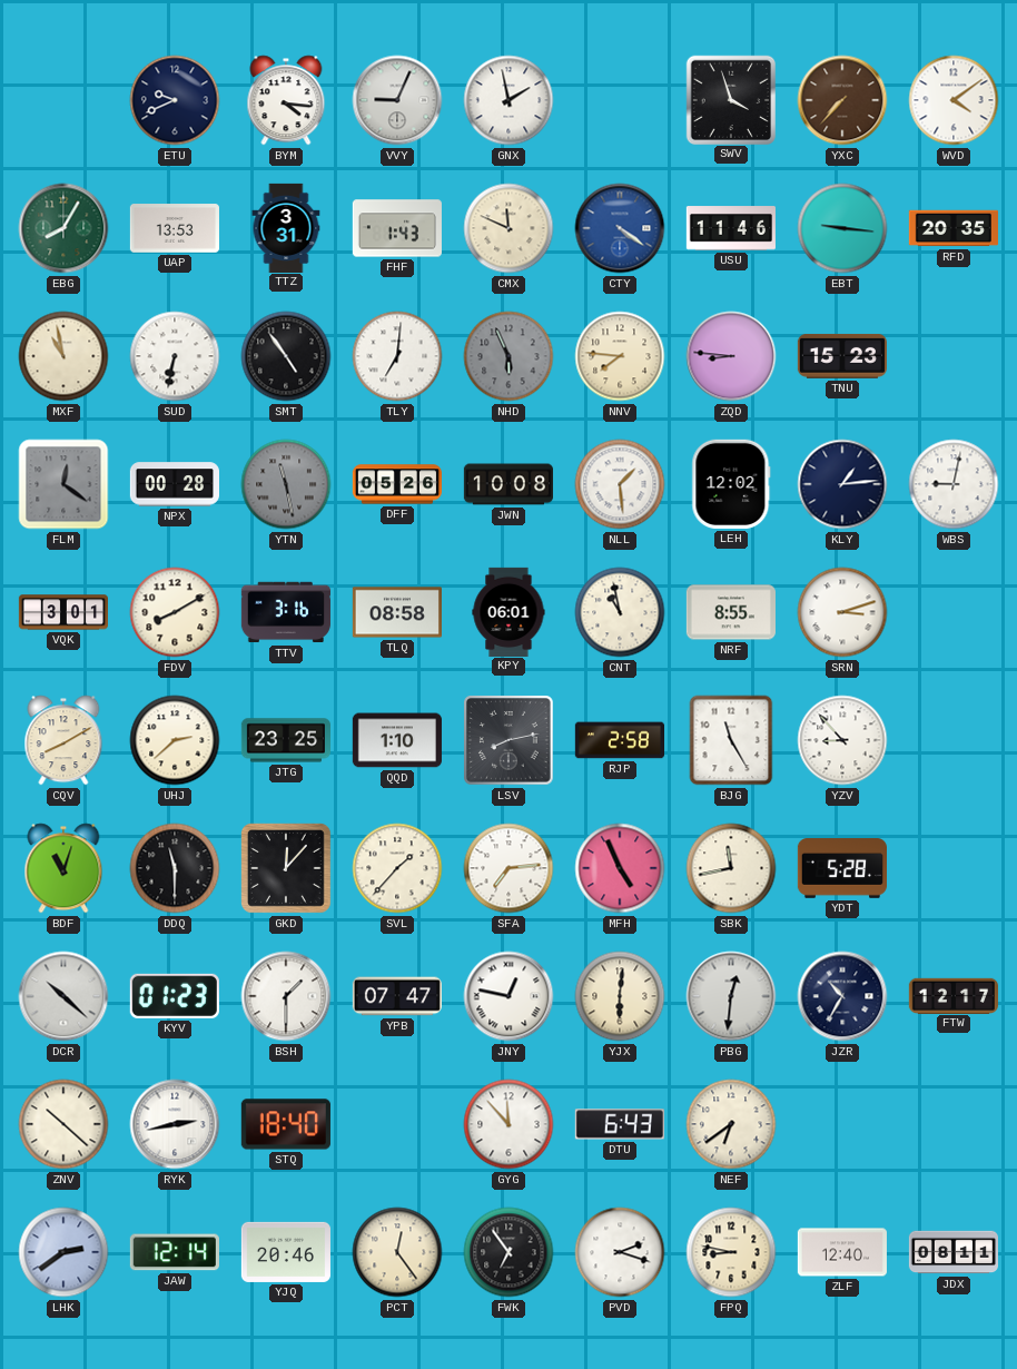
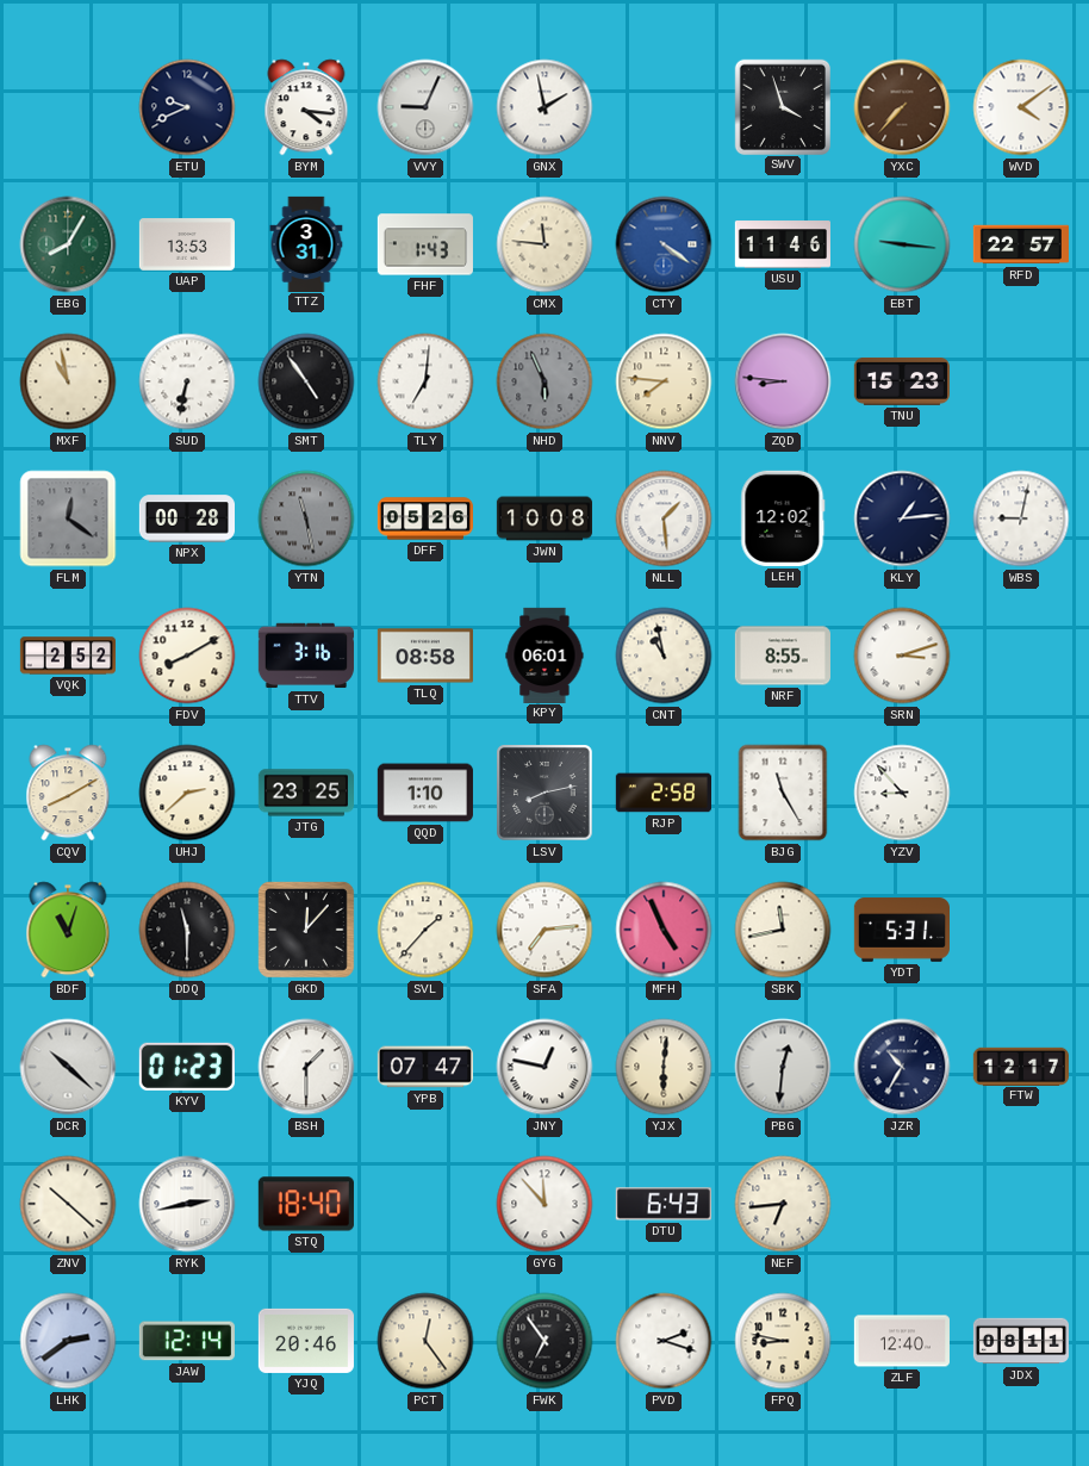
CMX: 11:49 -> 11:46 (544, 244)
RFD: 20:35 -> 22:57 (1021, 244)
VQK: 3:01 -> 2:52 (67, 656)
YDT: 5:28 -> 5:31 (901, 930)
NEF: 6:39 -> 6:44 (783, 1204)
